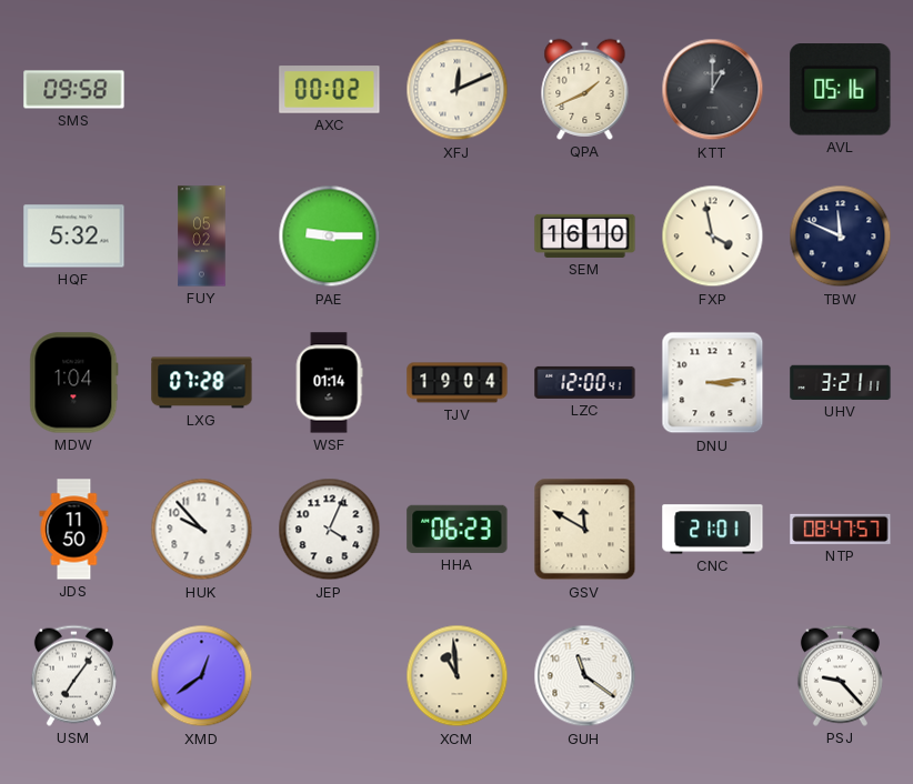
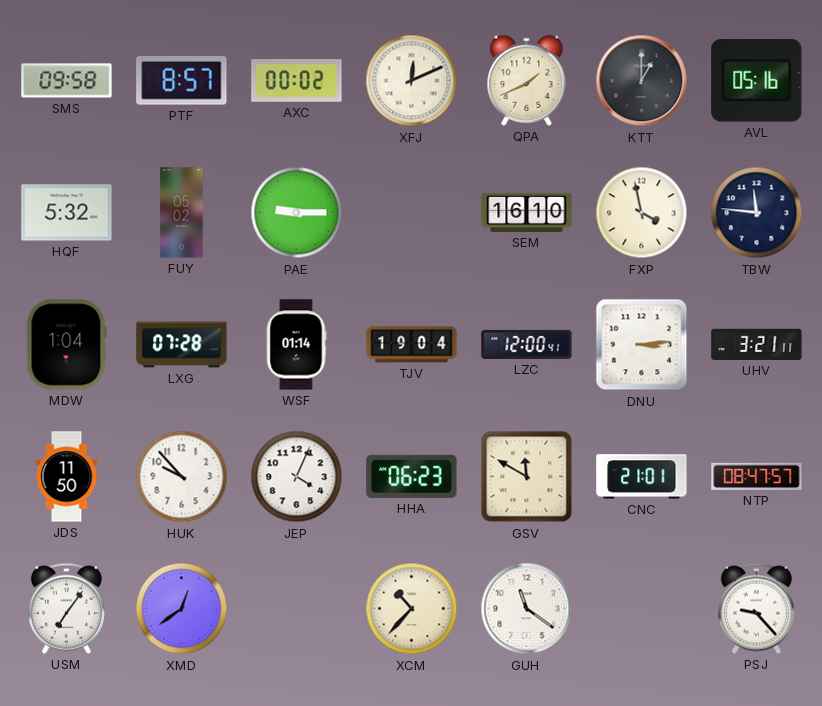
PTF: none -> 8:57 (182, 81)
TBW: 11:49 -> 11:46 (757, 213)
XCM: 10:59 -> 10:37 (412, 609)
